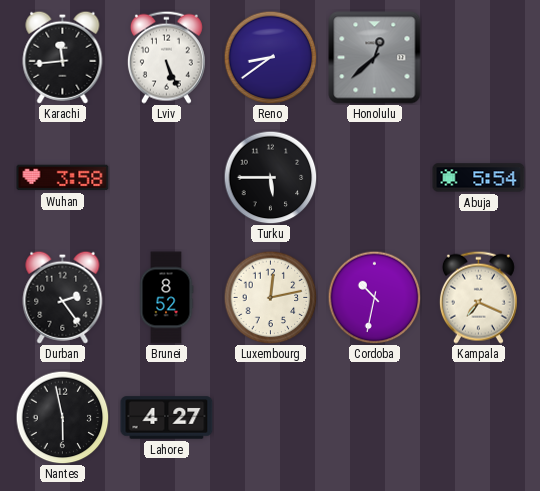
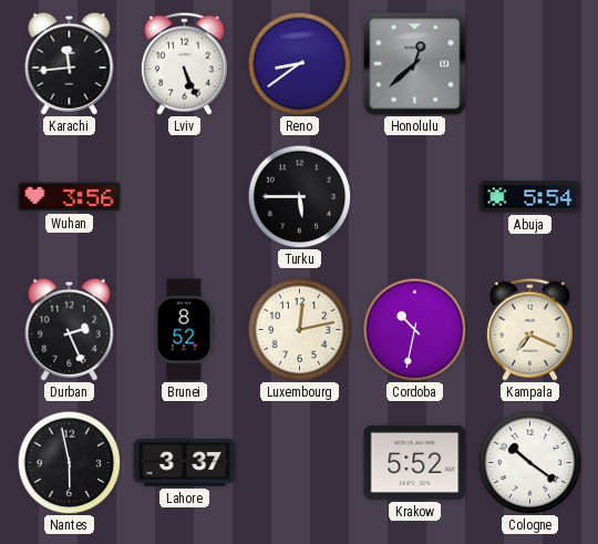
Wuhan: 3:58 -> 3:56 (70, 197)
Durban: 2:24 -> 2:26 (70, 329)
Lahore: 4:27 -> 3:37 (185, 463)
Krakow: none -> 5:52 (415, 462)
Cologne: none -> 10:21 (529, 462)
